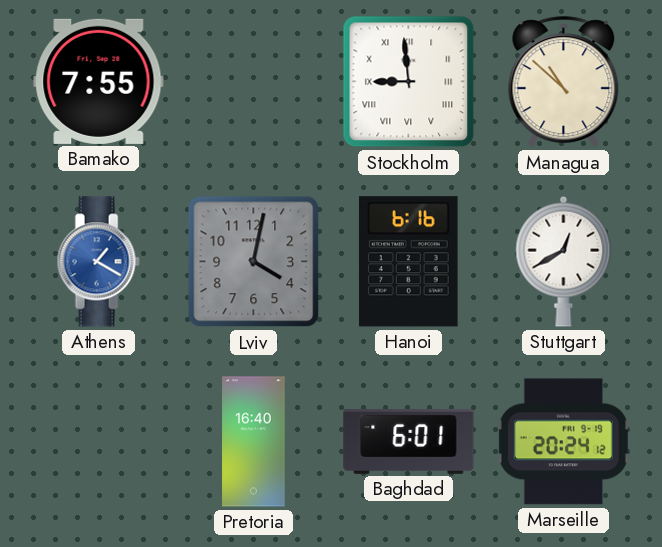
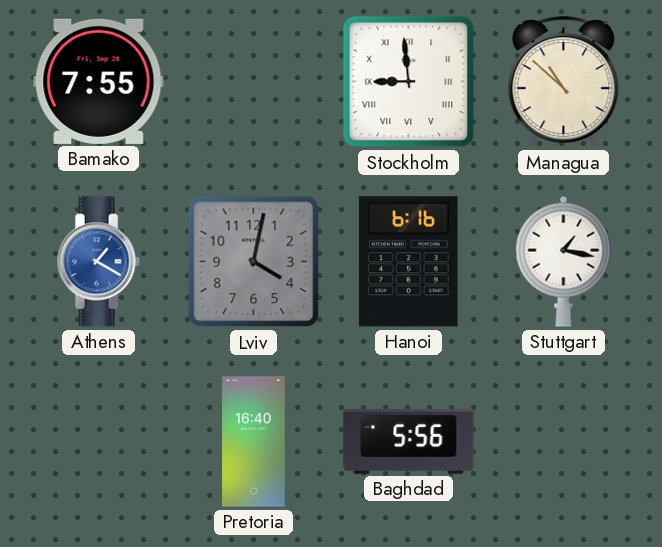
Stuttgart: 12:40 -> 1:17 (564, 261)
Baghdad: 6:01 -> 5:56 (409, 441)
Marseille: 20:24 -> none (563, 442)
